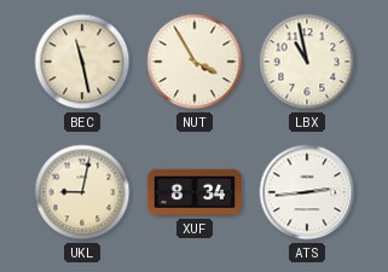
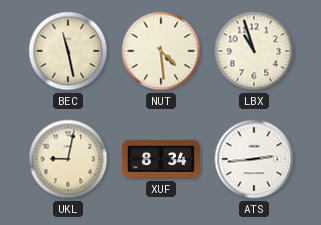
NUT: 3:55 -> 4:29 (161, 51)
LBX: 10:58 -> 10:57 (254, 51)
